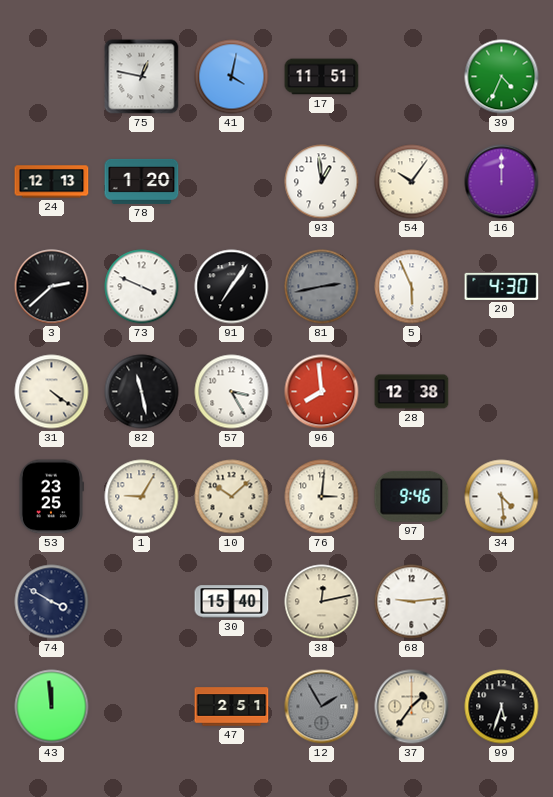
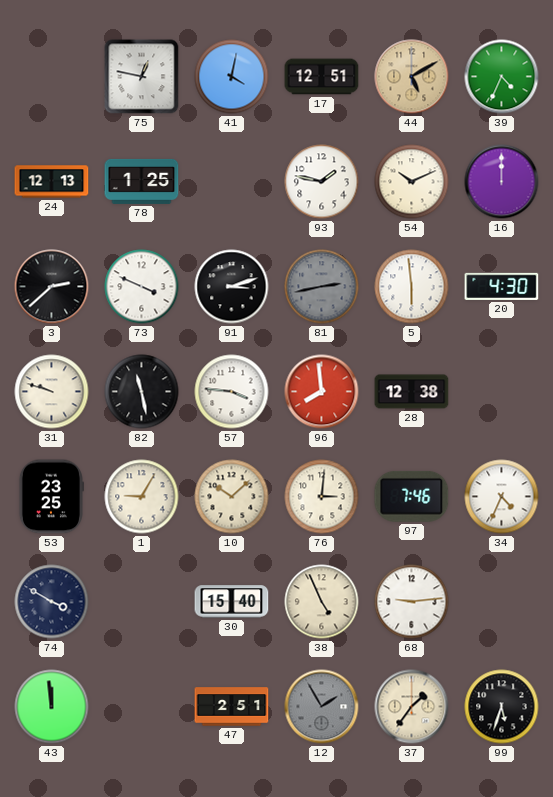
17: 11:51 -> 12:51 (322, 77)
44: none -> 5:10 (412, 77)
78: 1:20 -> 1:25 (142, 181)
93: 12:59 -> 1:47 (322, 182)
54: 10:06 -> 10:11 (412, 182)
91: 7:06 -> 3:12 (232, 287)
5: 5:56 -> 5:59 (412, 287)
31: 4:21 -> 9:48 (52, 392)
57: 3:25 -> 3:46 (232, 392)
97: 9:46 -> 7:46 (412, 496)
34: 4:29 -> 4:34 (502, 497)
38: 12:13 -> 4:56 (322, 602)
